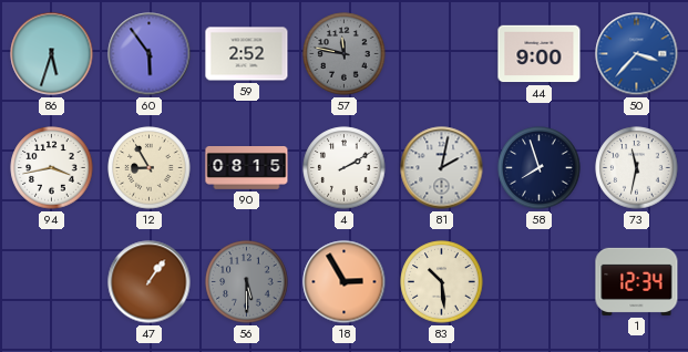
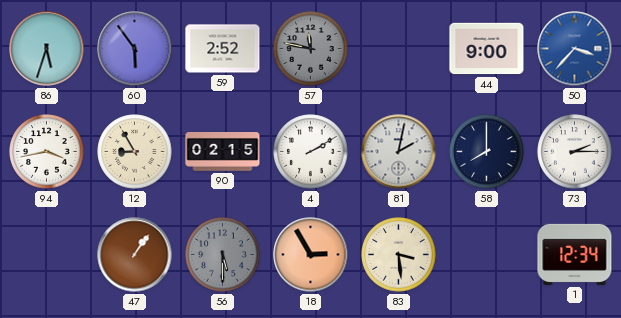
90: 08:15 -> 02:15 (223, 152)
58: 7:57 -> 8:00 (487, 152)
73: 11:32 -> 2:15 (575, 152)
83: 10:29 -> 3:29 (399, 255)
